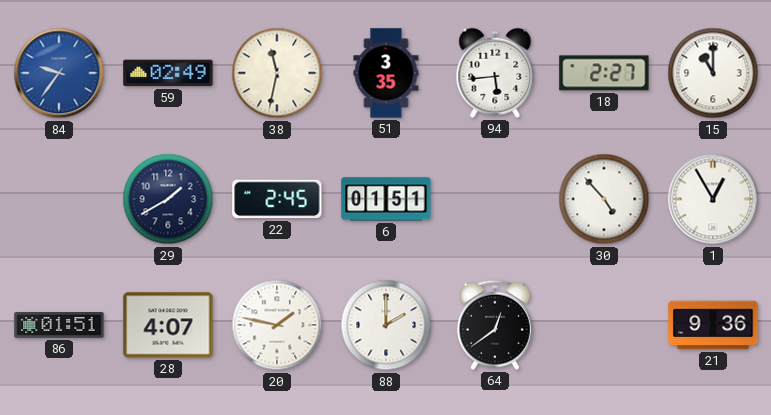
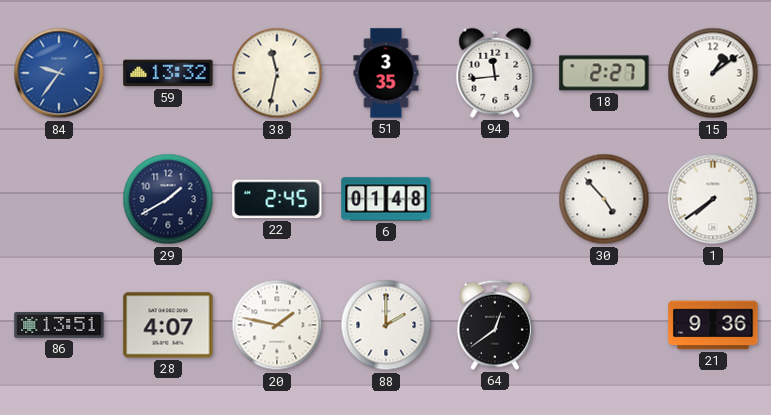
59: 02:49 -> 13:32 (168, 73)
94: 5:44 -> 11:44 (495, 73)
15: 11:00 -> 1:09 (713, 73)
6: 01:51 -> 01:48 (386, 199)
1: 12:55 -> 7:39 (713, 199)
86: 01:51 -> 13:51 (59, 325)
